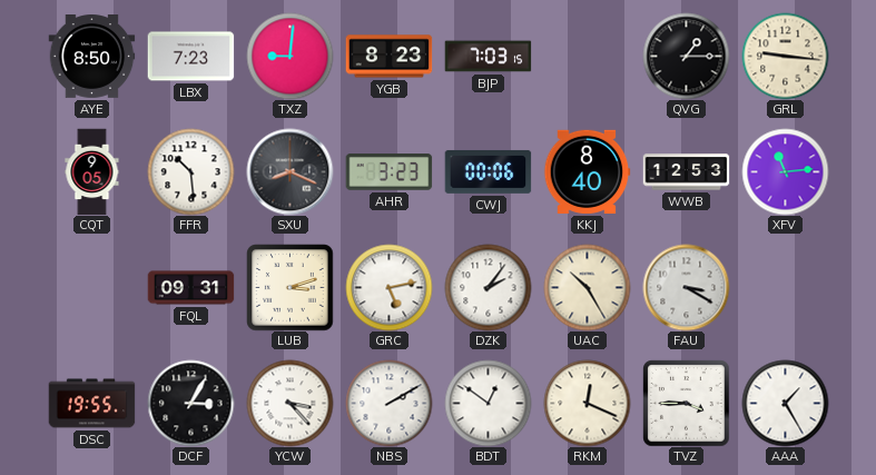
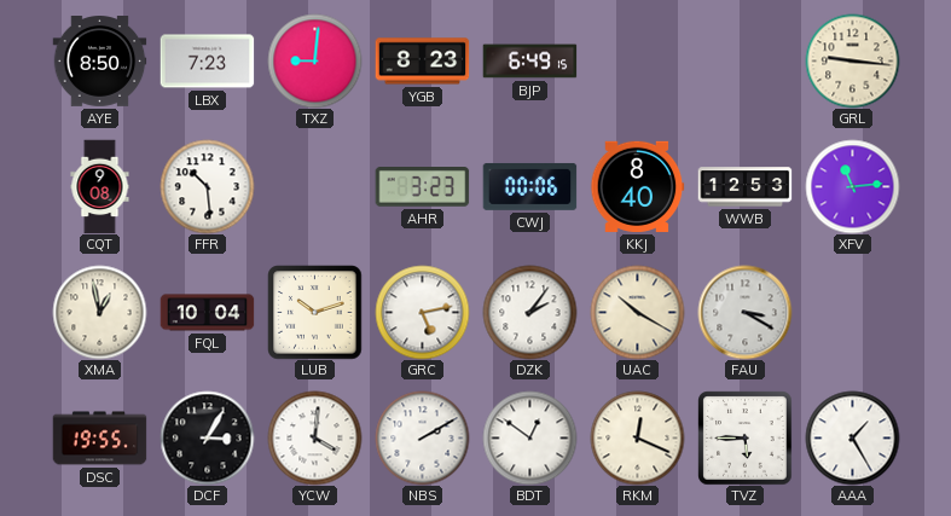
BJP: 7:03 -> 6:49 (529, 62)
QVG: 1:15 -> none (686, 56)
CQT: 9:05 -> 9:08 (100, 186)
SXU: 8:19 -> none (289, 171)
XMA: none -> 12:58 (99, 312)
FQL: 09:31 -> 10:04 (207, 313)
LUB: 3:12 -> 10:12 (314, 312)
UAC: 10:25 -> 10:20 (637, 312)
YCW: 3:23 -> 4:01 (314, 437)
TVZ: 3:45 -> 5:45 (744, 437)
